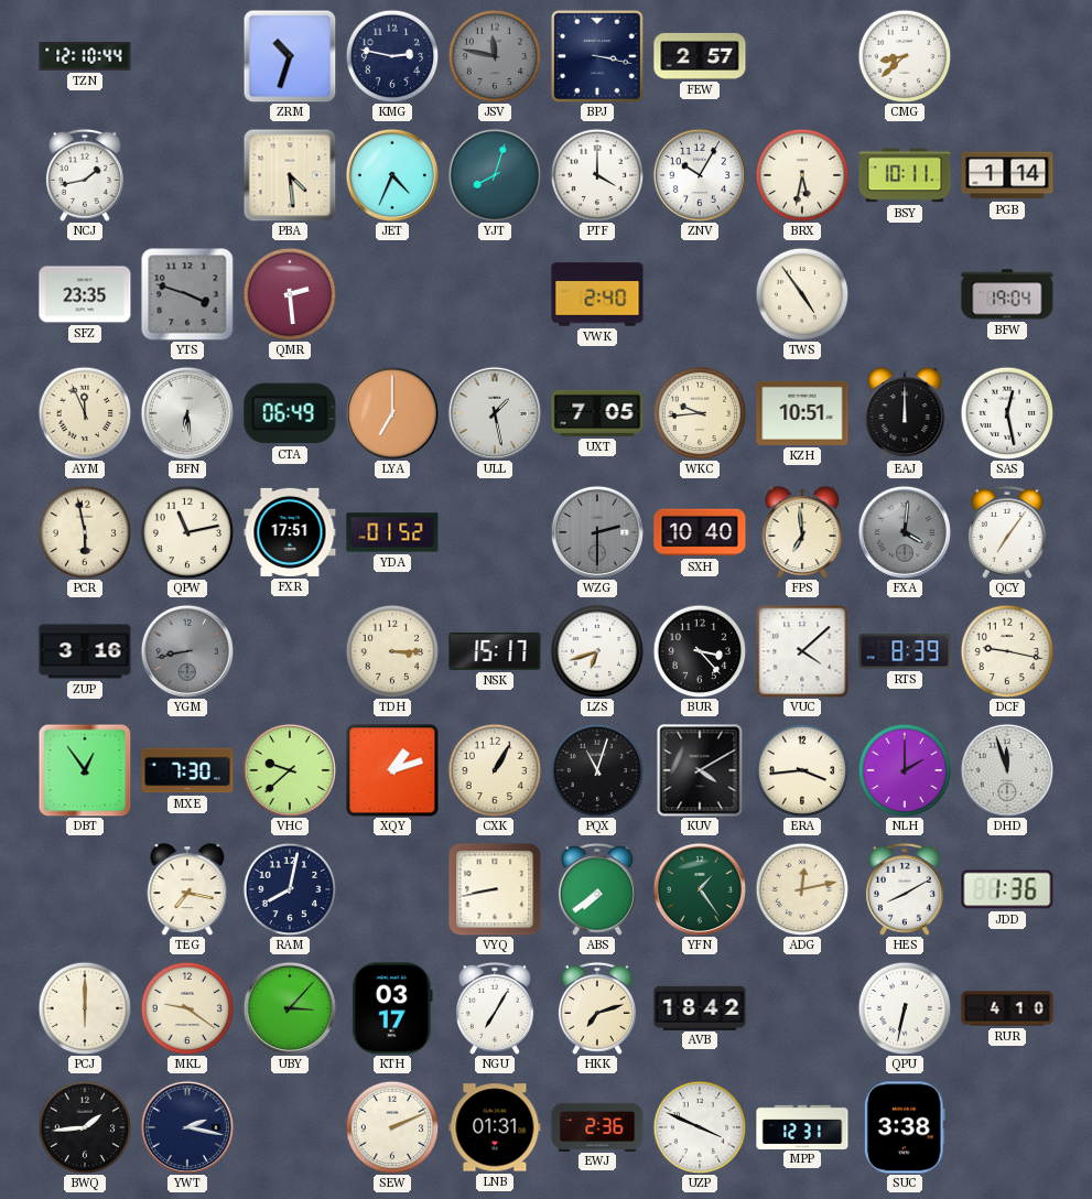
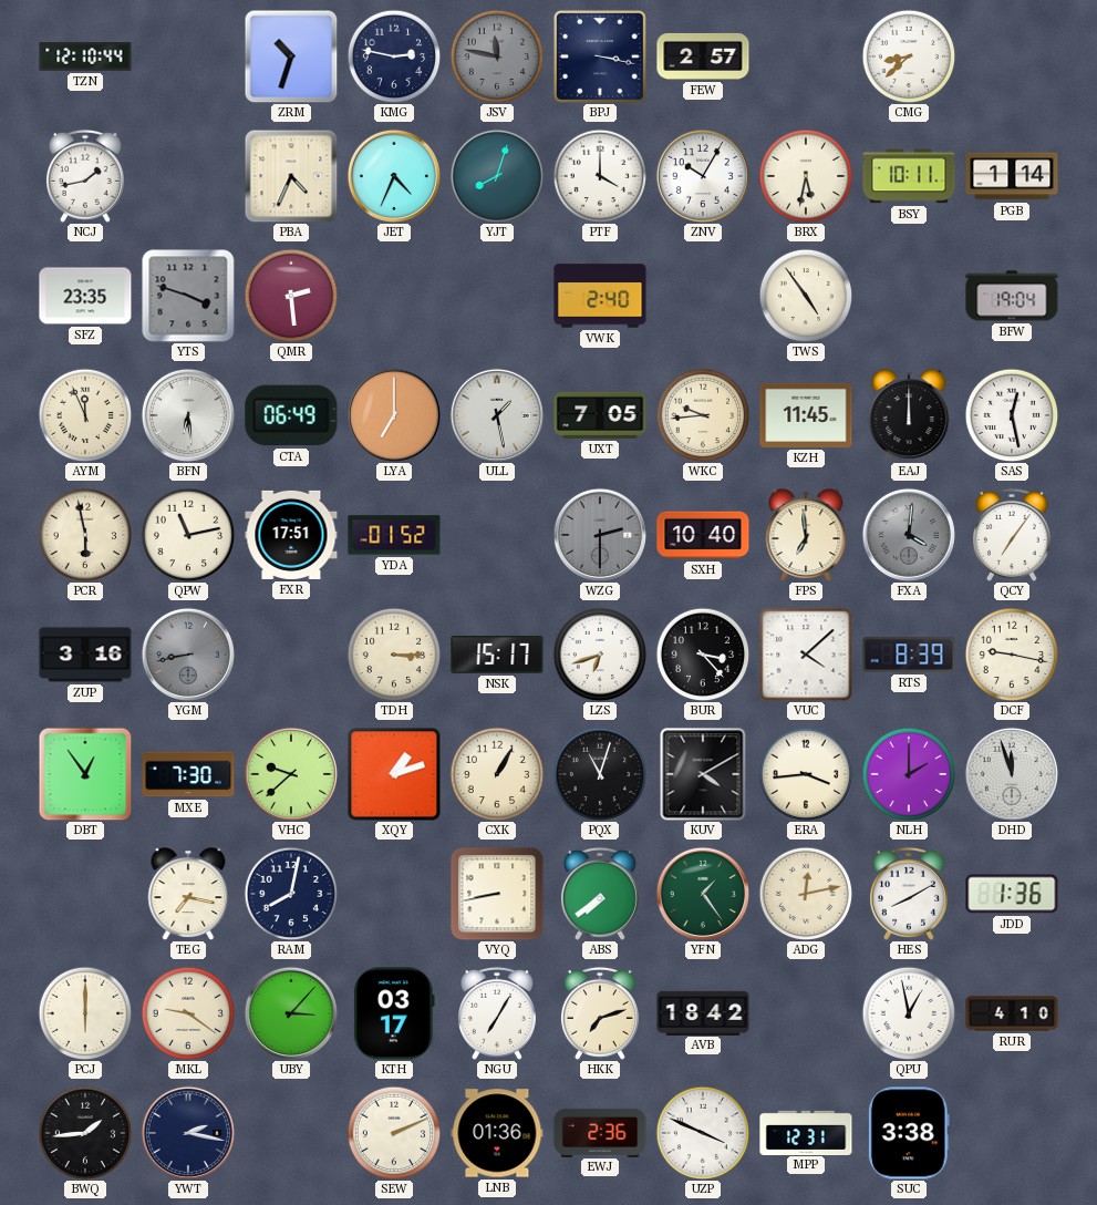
PBA: 4:29 -> 4:34 (291, 176)
KZH: 10:51 -> 11:45 (806, 415)
QPU: 6:32 -> 12:58 (909, 1013)
LNB: 01:31 -> 01:36 (497, 1133)
